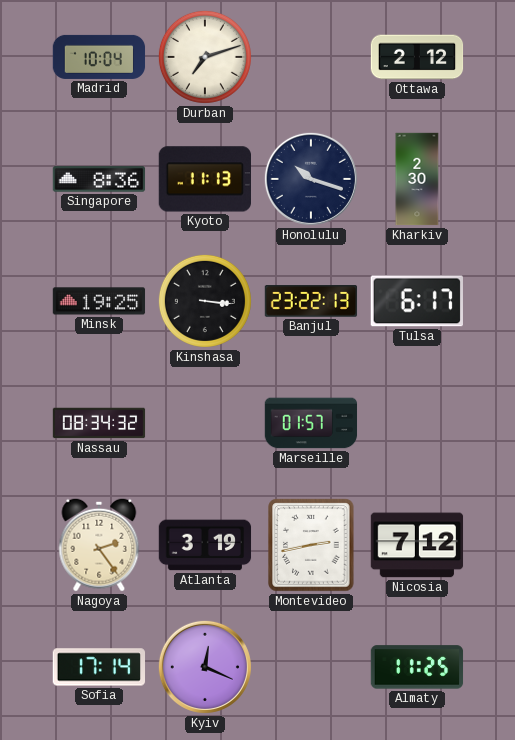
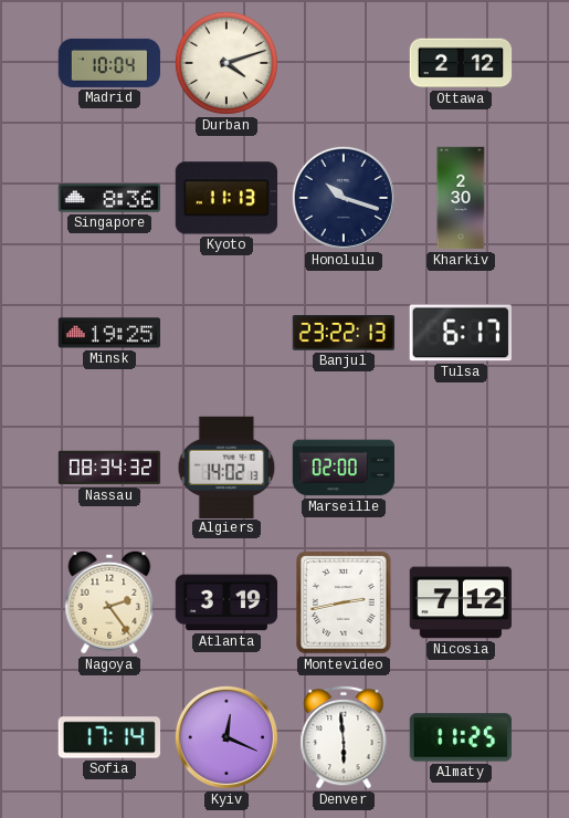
Durban: 7:12 -> 4:12 (226, 63)
Kinshasa: 3:16 -> none (205, 301)
Algiers: none -> 14:02 (226, 466)
Marseille: 01:57 -> 02:00 (344, 468)
Denver: none -> 5:59 (344, 737)
